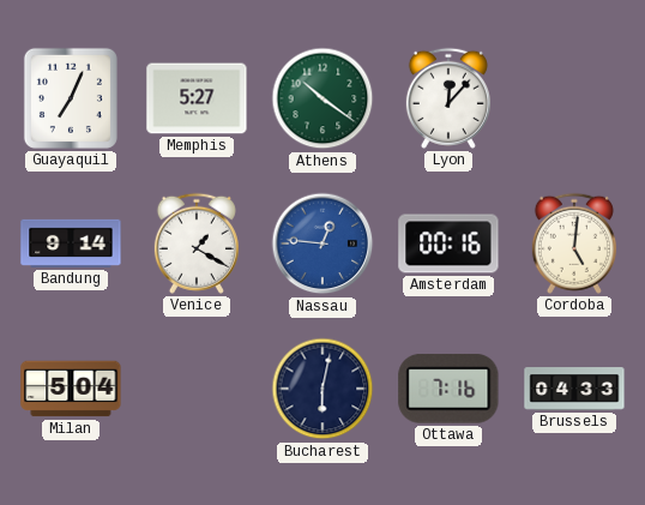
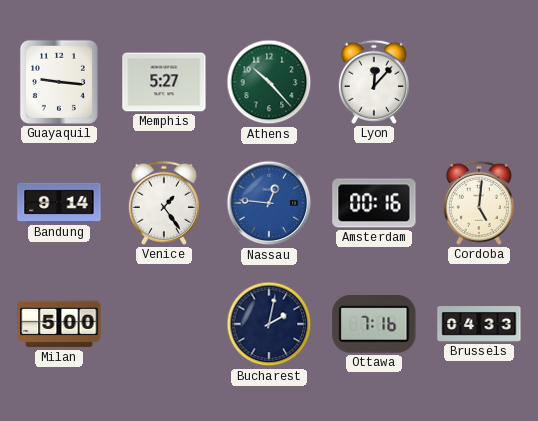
Guayaquil: 7:04 -> 9:16 (59, 82)
Athens: 10:21 -> 10:23 (269, 82)
Venice: 1:20 -> 1:24 (164, 203)
Milan: 5:04 -> 5:00 (59, 324)
Bucharest: 6:02 -> 2:02 (269, 324)
